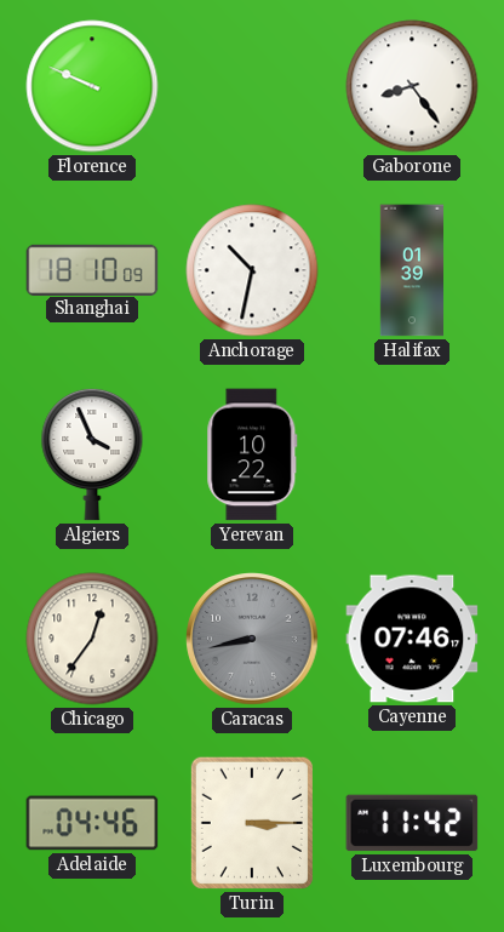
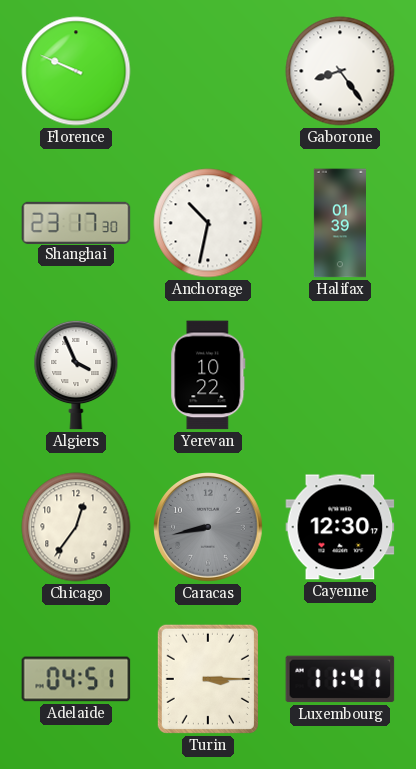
Shanghai: 18:10 -> 23:17 (76, 222)
Cayenne: 07:46 -> 12:30 (340, 527)
Adelaide: 04:46 -> 04:51 (76, 679)
Luxembourg: 11:42 -> 11:41 (340, 679)
